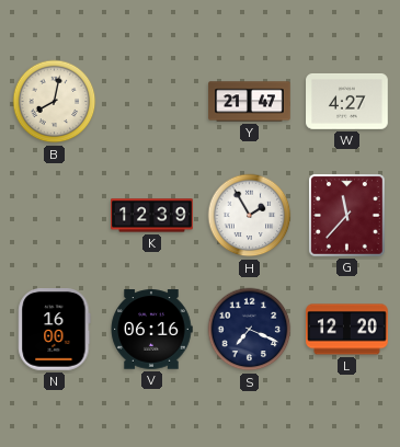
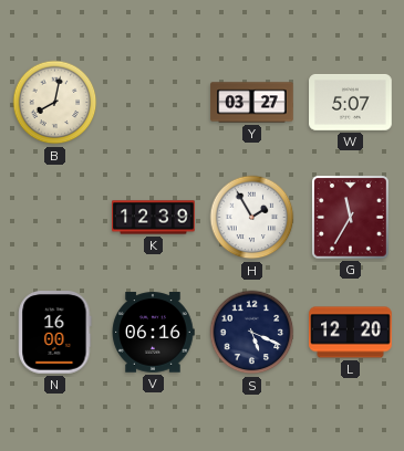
Y: 21:47 -> 03:27 (252, 103)
W: 4:27 -> 5:07 (351, 102)
G: 11:37 -> 11:35 (351, 218)
S: 7:19 -> 5:19 (252, 333)
